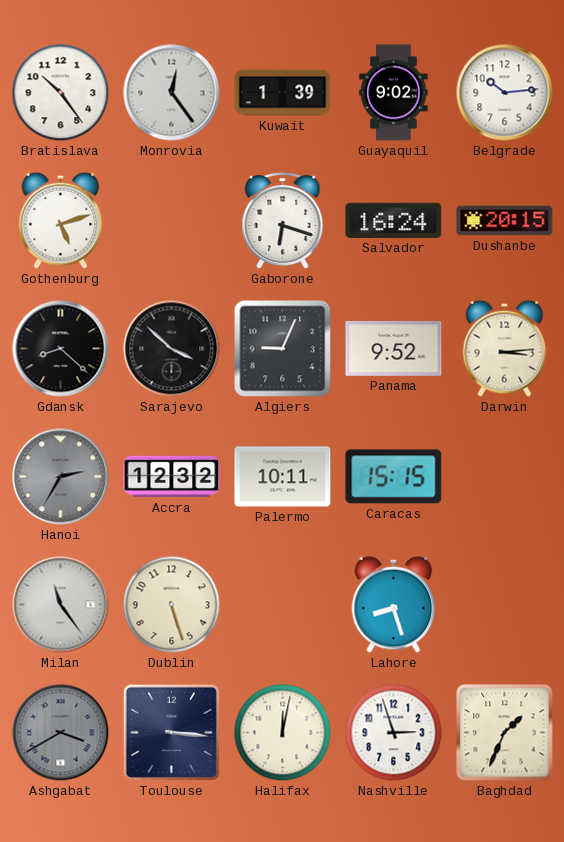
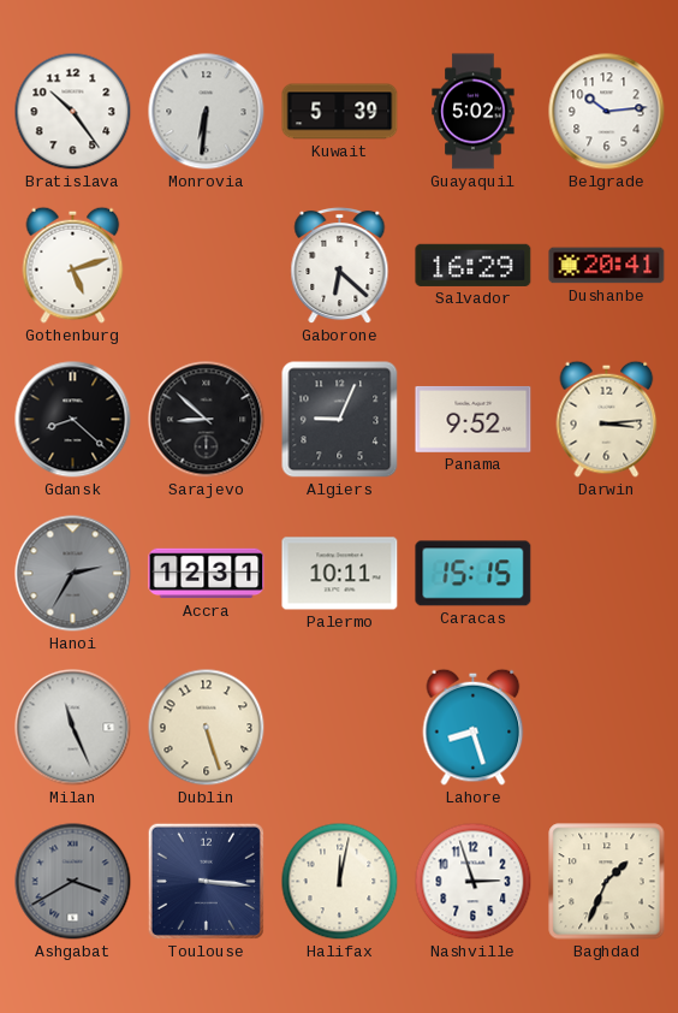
Monrovia: 12:24 -> 6:31 (207, 112)
Kuwait: 1:39 -> 5:39 (340, 112)
Guayaquil: 9:02 -> 5:02 (474, 112)
Gaborone: 6:18 -> 6:22 (340, 266)
Salvador: 16:24 -> 16:29 (474, 265)
Dushanbe: 20:15 -> 20:41 (607, 266)
Sarajevo: 3:52 -> 8:52 (207, 420)
Accra: 12:32 -> 12:31 (207, 574)
Milan: 11:24 -> 11:26 (73, 728)
